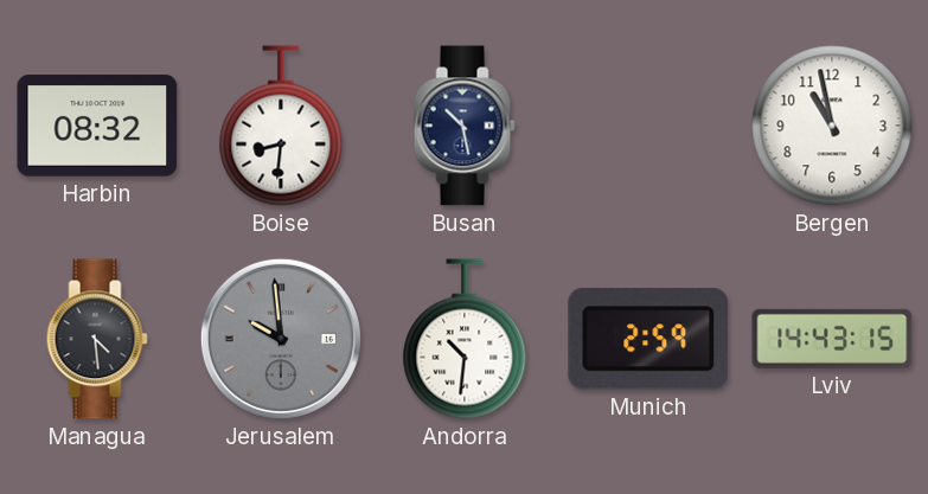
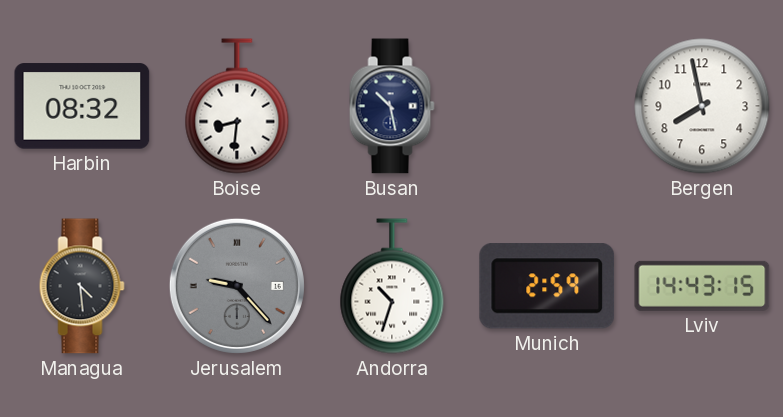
Bergen: 10:58 -> 7:58 (702, 106)
Jerusalem: 9:59 -> 9:23 (237, 286)
Andorra: 10:31 -> 10:33 (392, 286)
